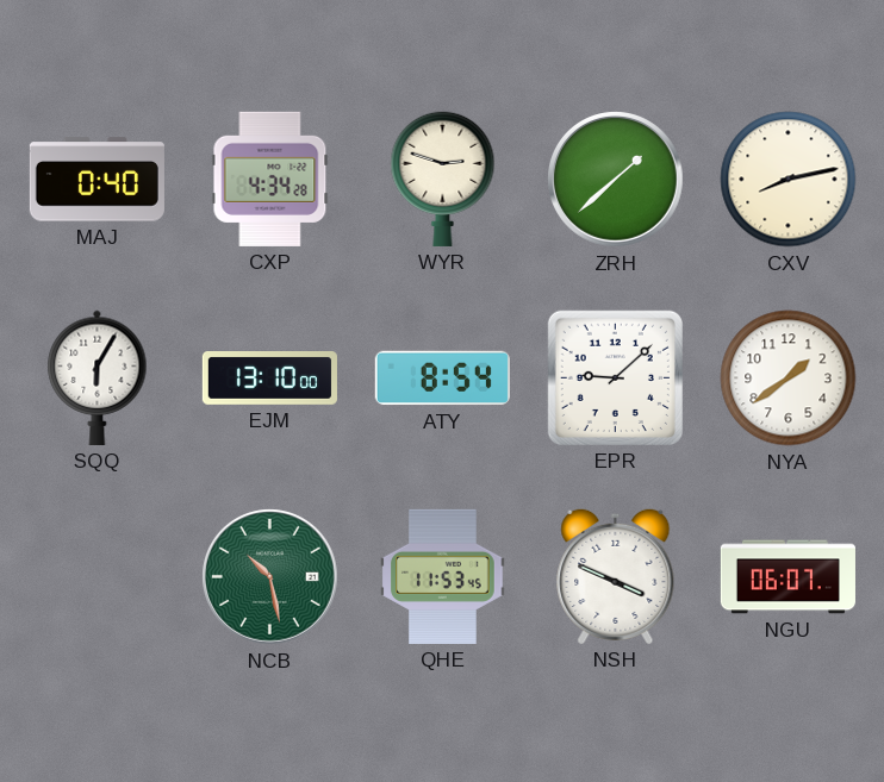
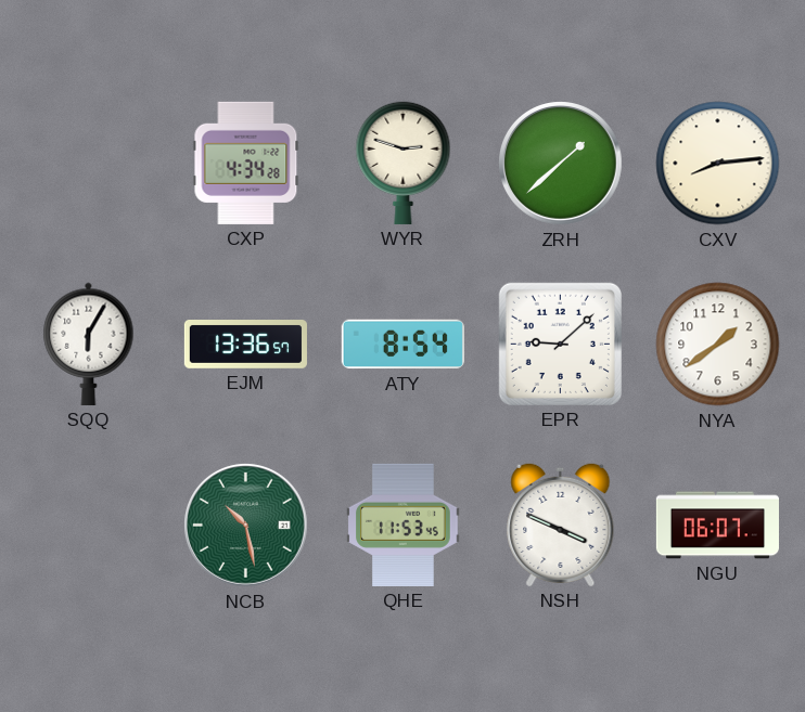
MAJ: 0:40 -> none (97, 180)
CXV: 8:13 -> 8:14 (718, 164)
EJM: 13:10 -> 13:36 (245, 345)
